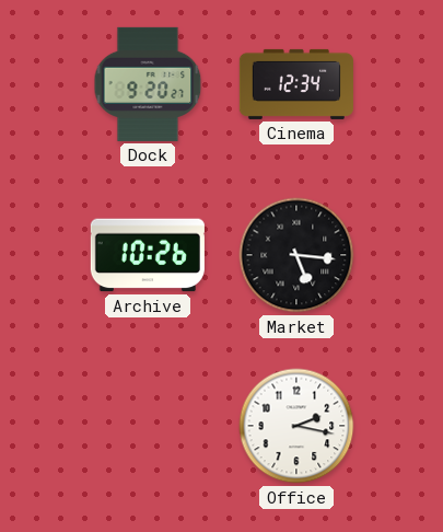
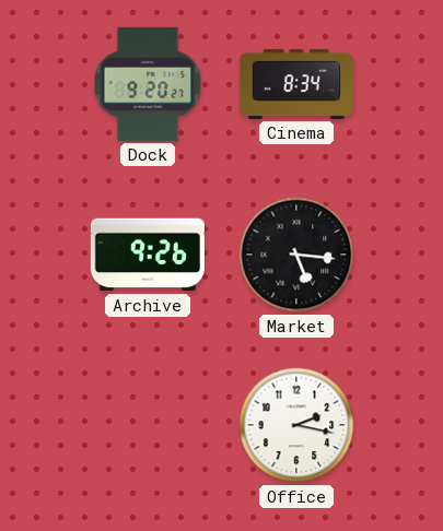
Cinema: 12:34 -> 8:34 (296, 84)
Archive: 10:26 -> 9:26 (148, 255)
